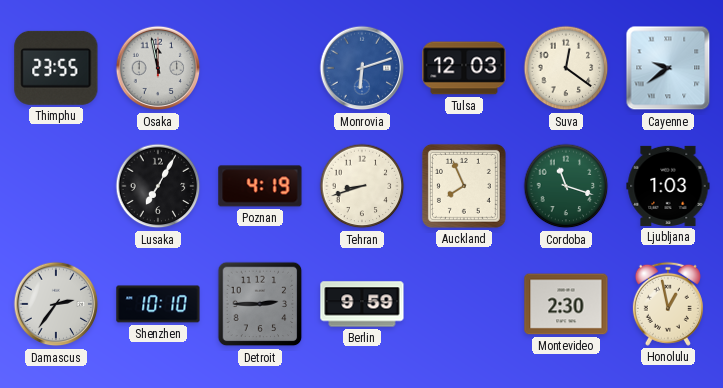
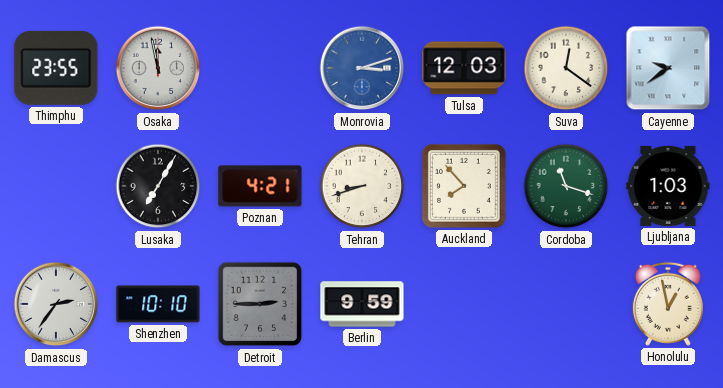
Monrovia: 6:12 -> 3:12 (362, 68)
Poznan: 4:19 -> 4:21 (260, 186)
Auckland: 7:56 -> 7:53 (464, 186)
Montevideo: 2:30 -> none (566, 304)
